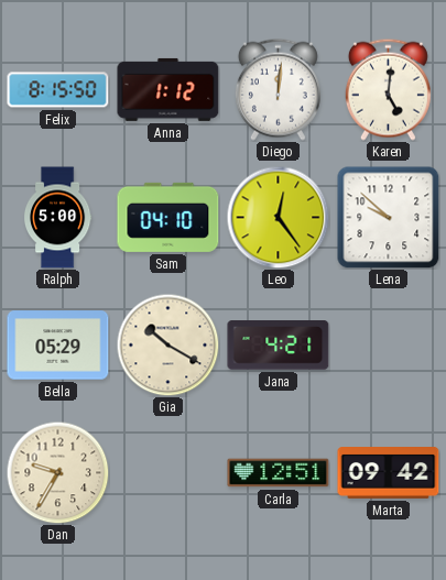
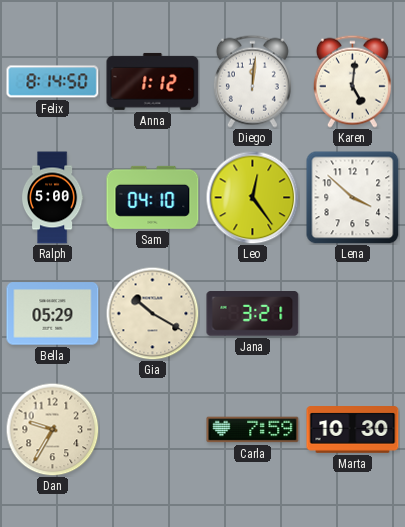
Felix: 8:15 -> 8:14 (53, 82)
Lena: 9:52 -> 3:52 (353, 198)
Jana: 4:21 -> 3:21 (253, 314)
Carla: 12:51 -> 7:59 (253, 430)
Marta: 09:42 -> 10:30 (353, 430)
